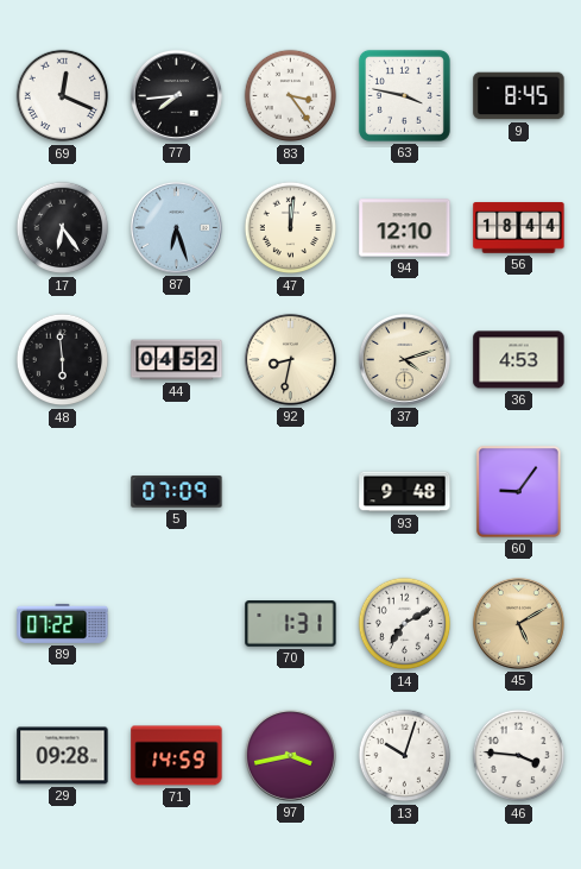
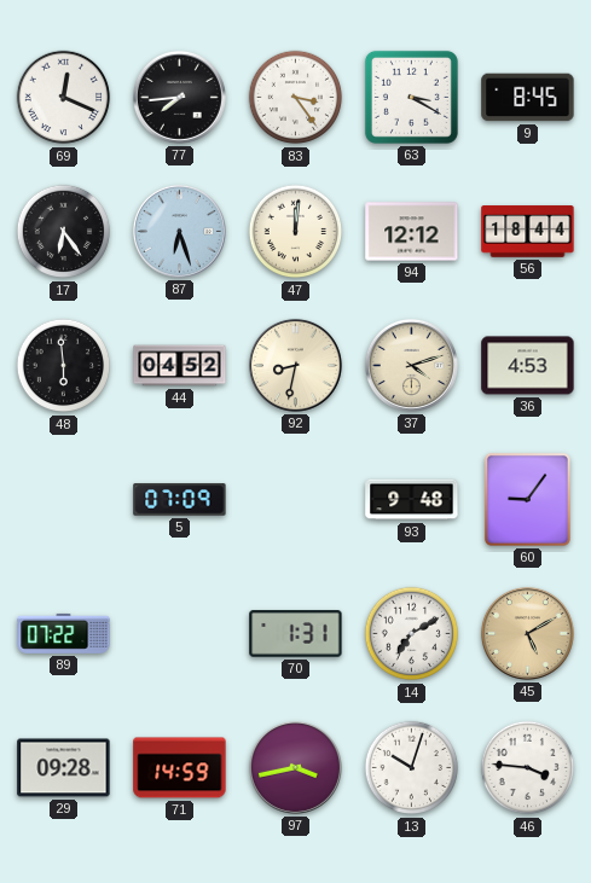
63: 3:47 -> 3:20 (411, 97)
94: 12:10 -> 12:12 (412, 232)
